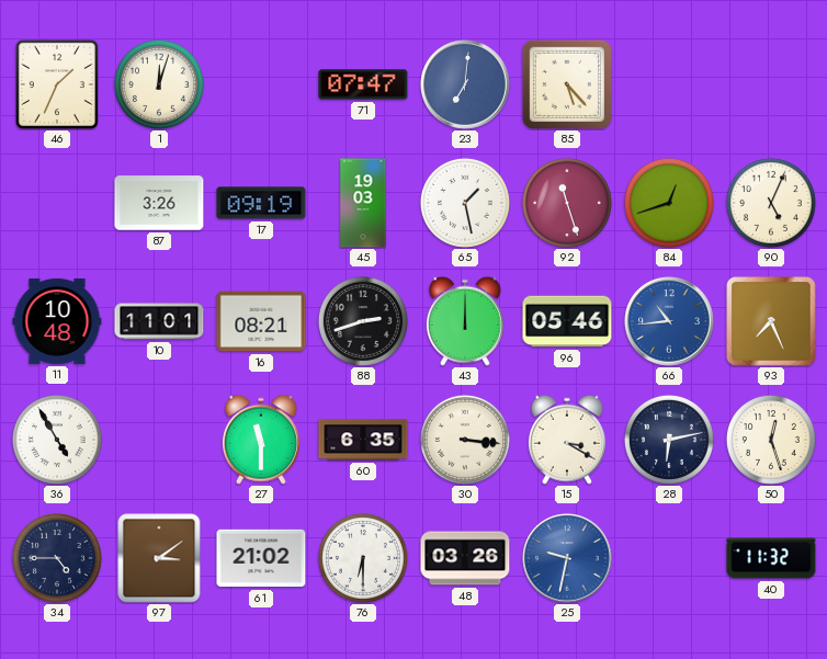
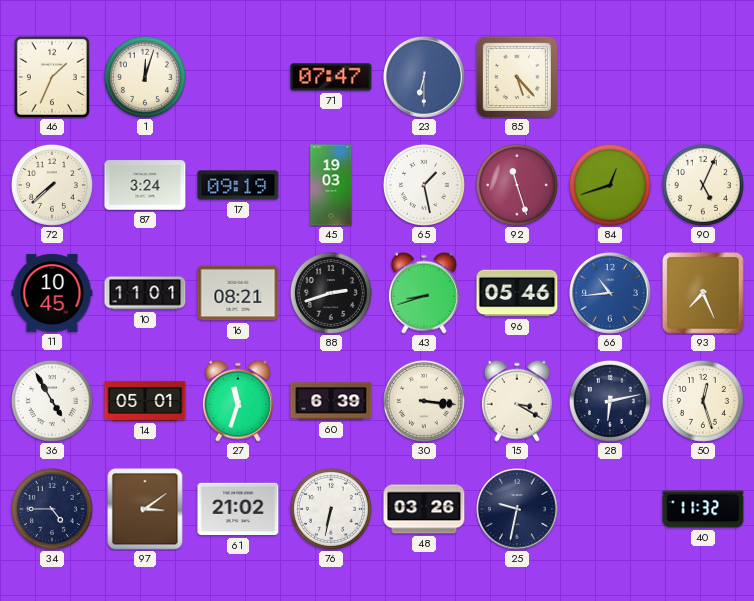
23: 7:01 -> 6:30 (424, 77)
72: none -> 7:38 (52, 185)
87: 3:26 -> 3:24 (145, 185)
11: 10:48 -> 10:45 (52, 293)
43: 12:00 -> 8:42 (424, 293)
14: none -> 05:01 (145, 401)
27: 11:30 -> 11:33 (238, 401)
60: 6:35 -> 6:39 (331, 401)
76: 6:30 -> 6:32 (331, 509)
25 dial: blue -> navy (517, 509)
